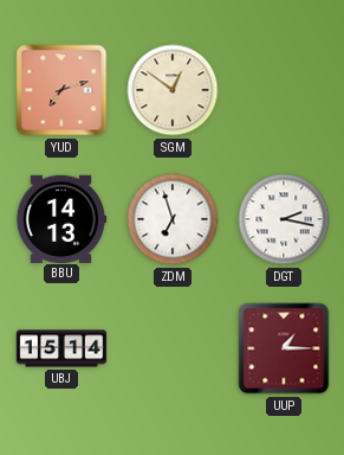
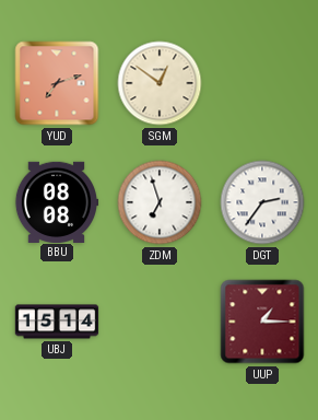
BBU: 14:13 -> 08:08 (57, 201)
DGT: 2:17 -> 2:36 (262, 202)
